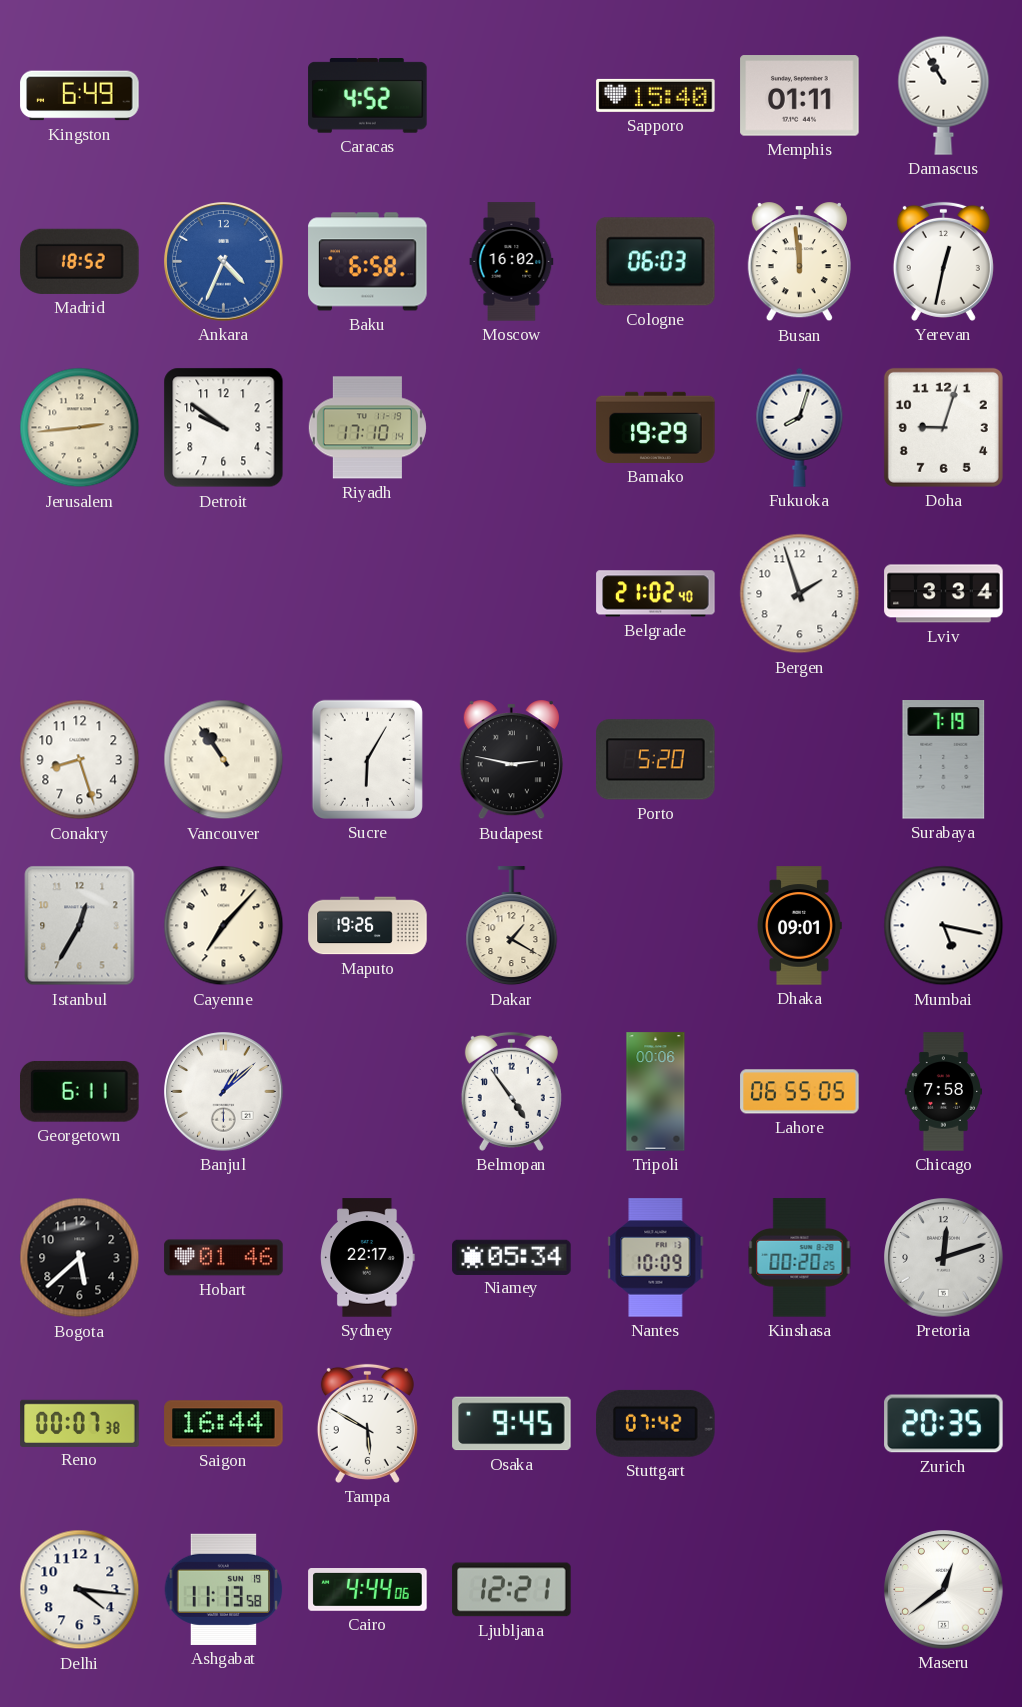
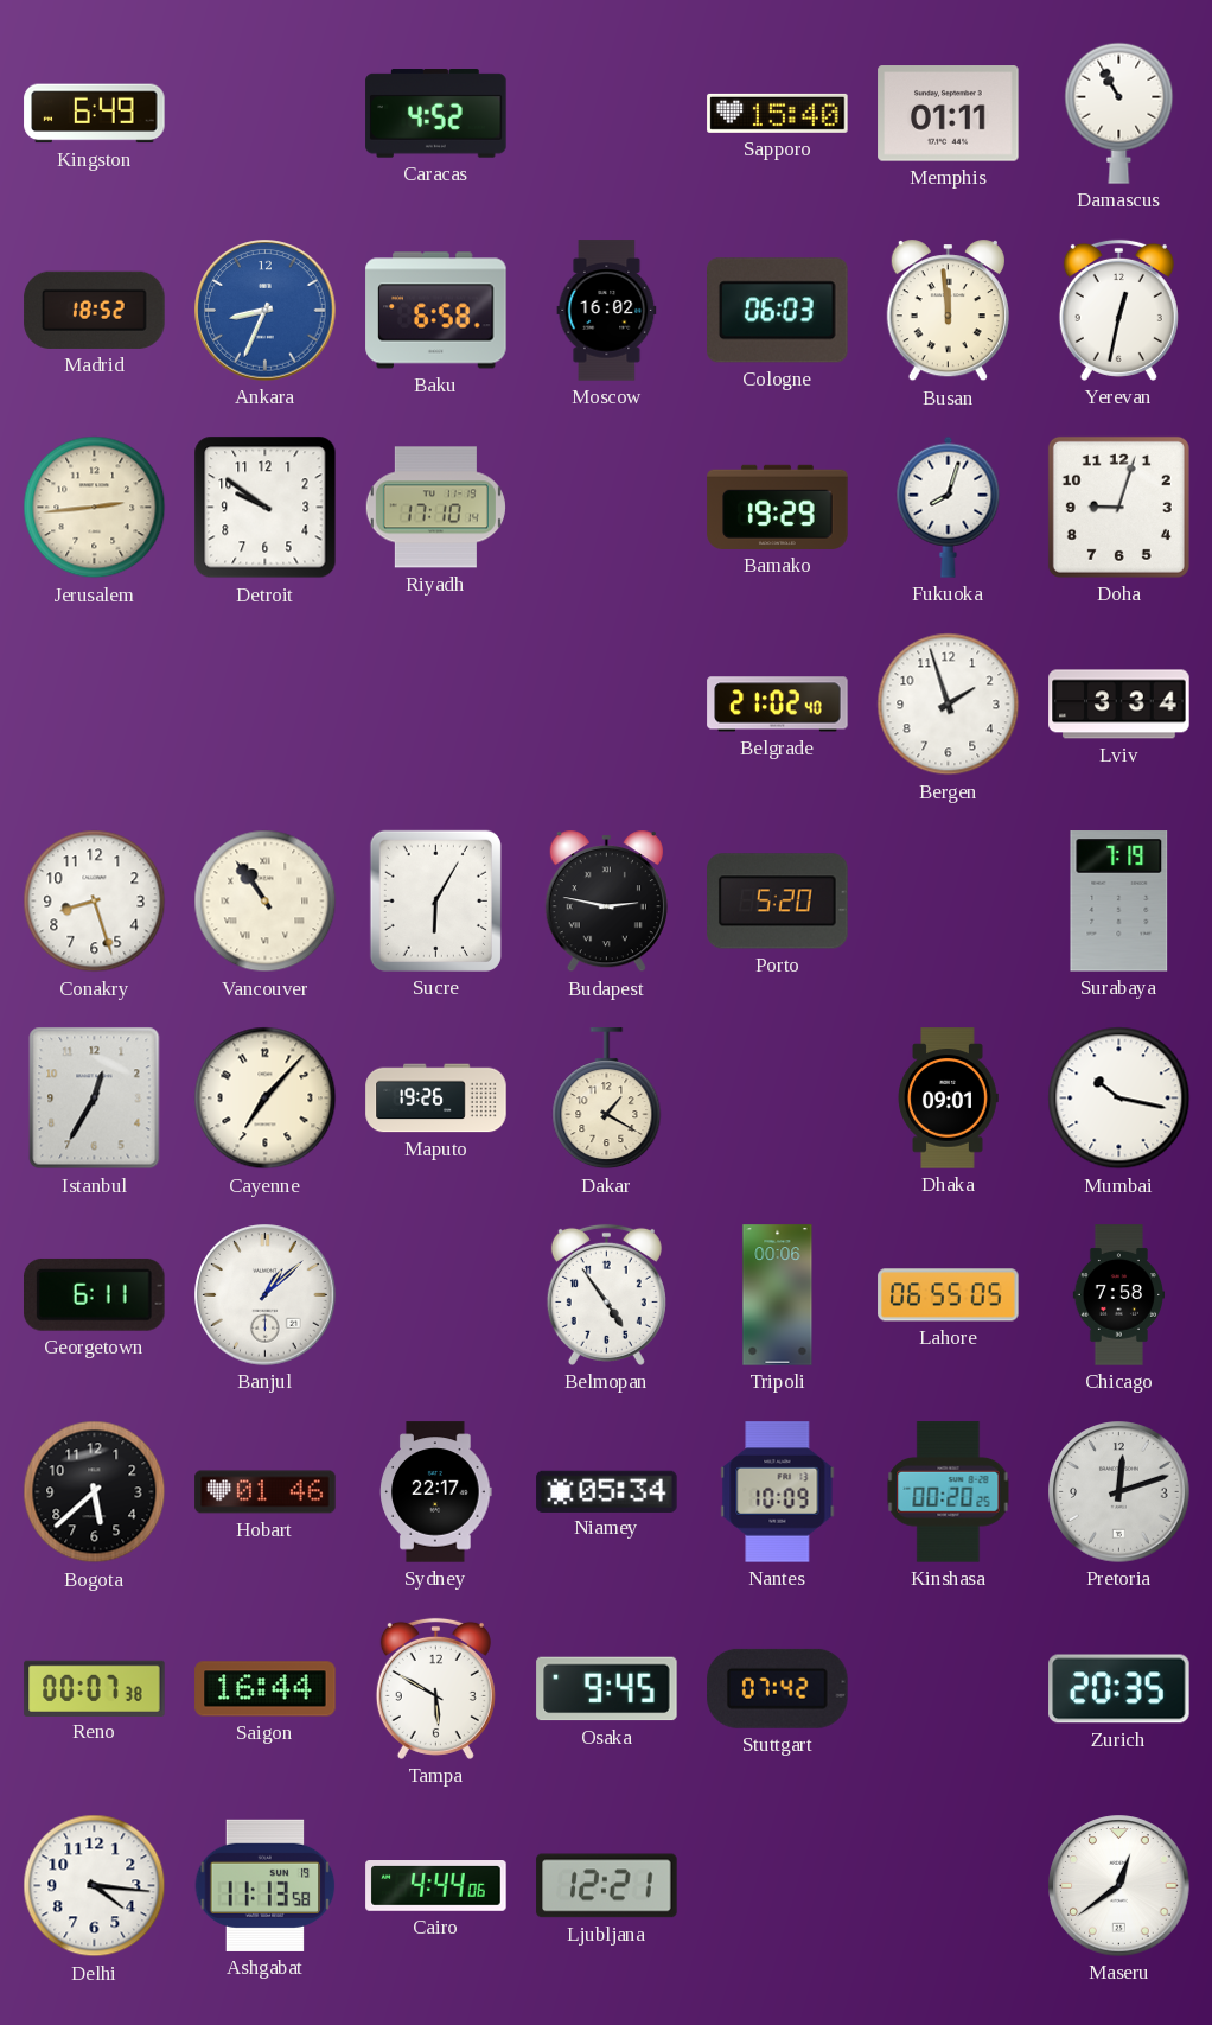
Ankara: 4:34 -> 8:34 (266, 311)
Mumbai: 5:17 -> 10:17 (1119, 1099)
